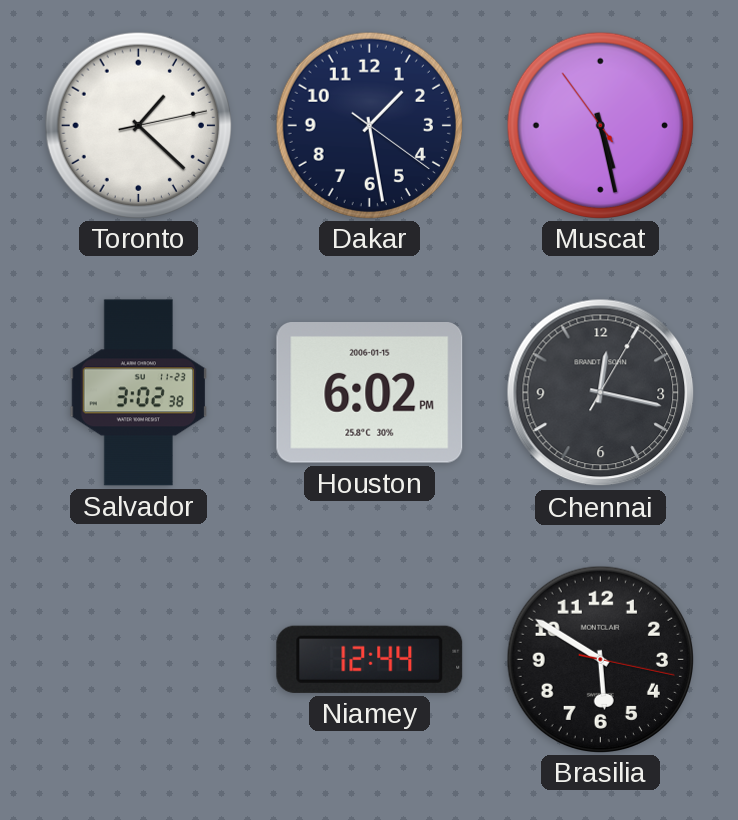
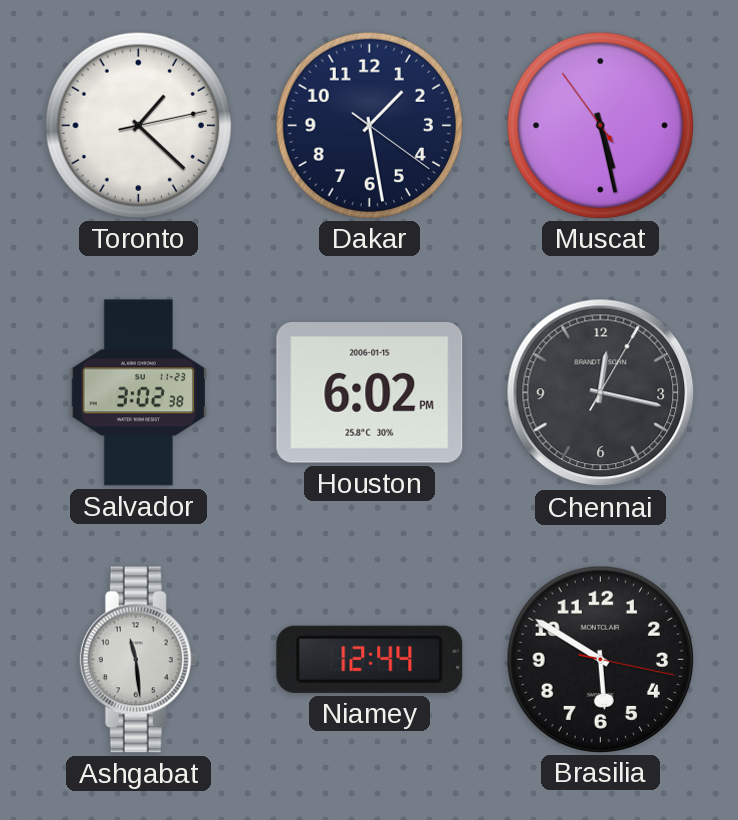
Ashgabat: none -> 11:29 (139, 660)
